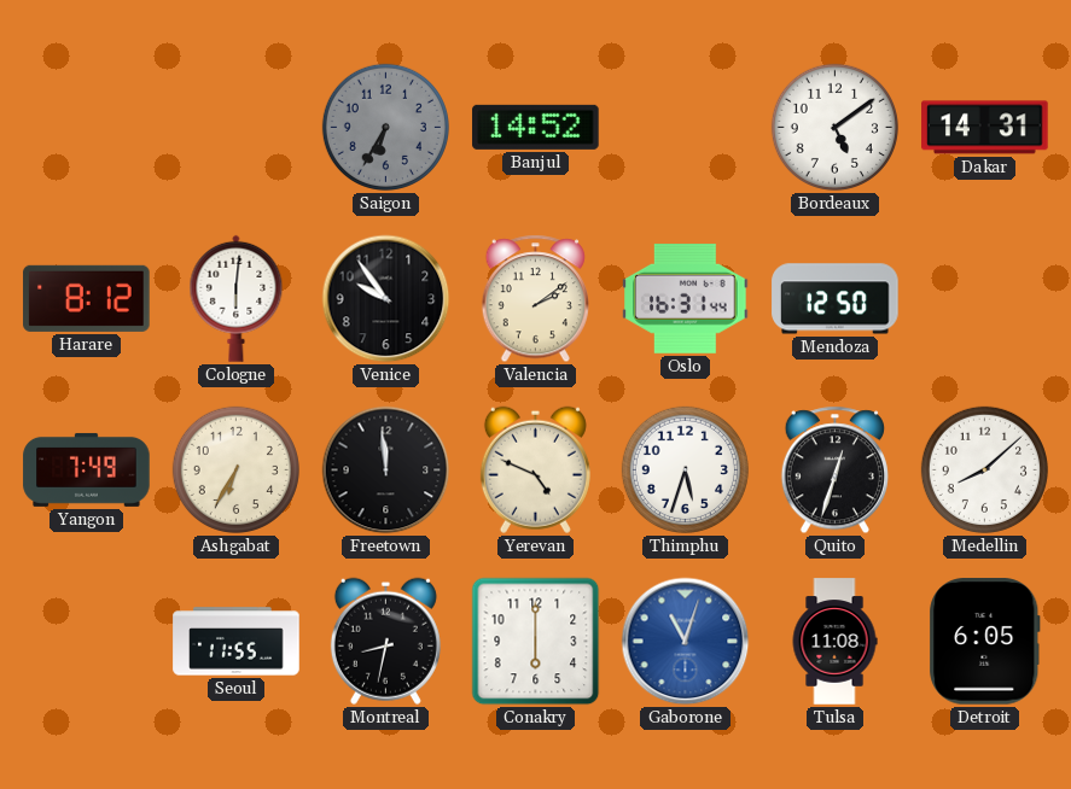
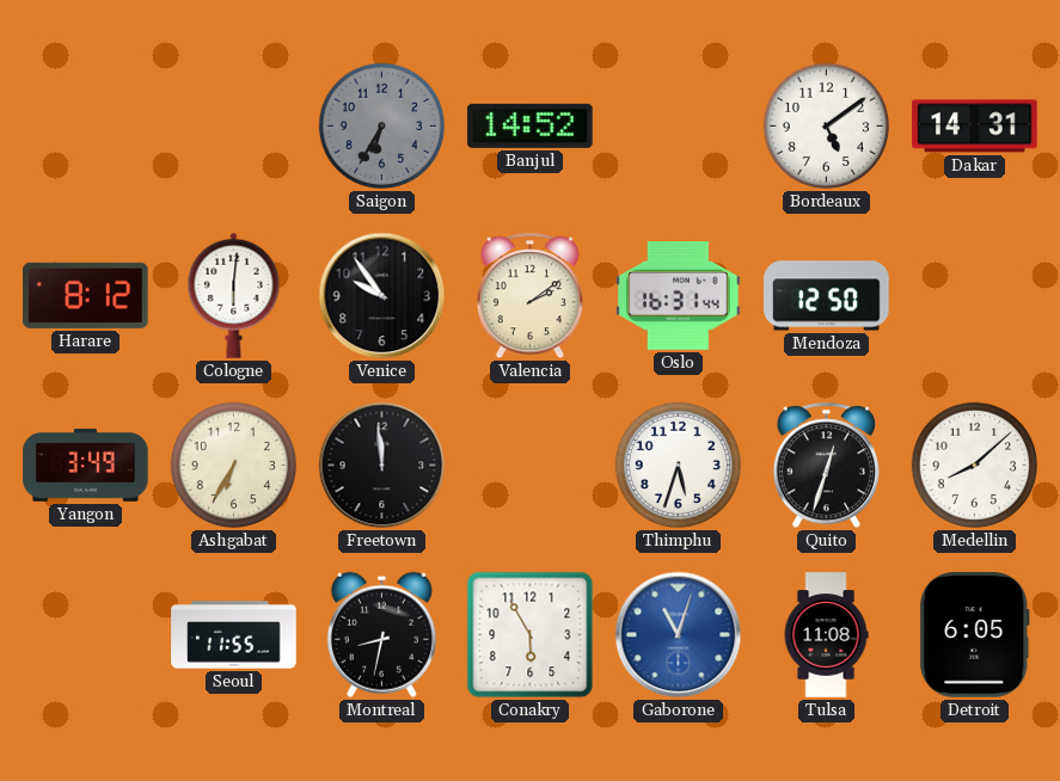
Yangon: 7:49 -> 3:49 (86, 465)
Yerevan: 4:49 -> none (535, 469)
Conakry: 6:00 -> 5:55 (531, 635)
